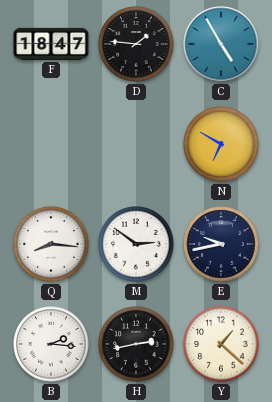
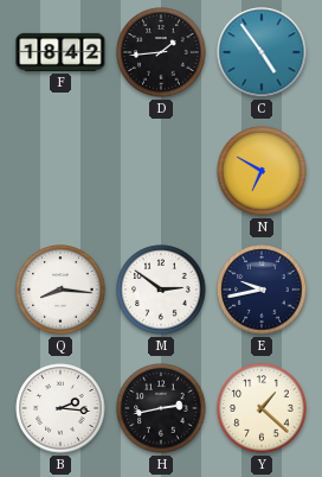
F: 18:47 -> 18:42 (60, 52)
D: 1:46 -> 1:44 (161, 52)
C: 4:55 -> 4:54 (262, 52)
